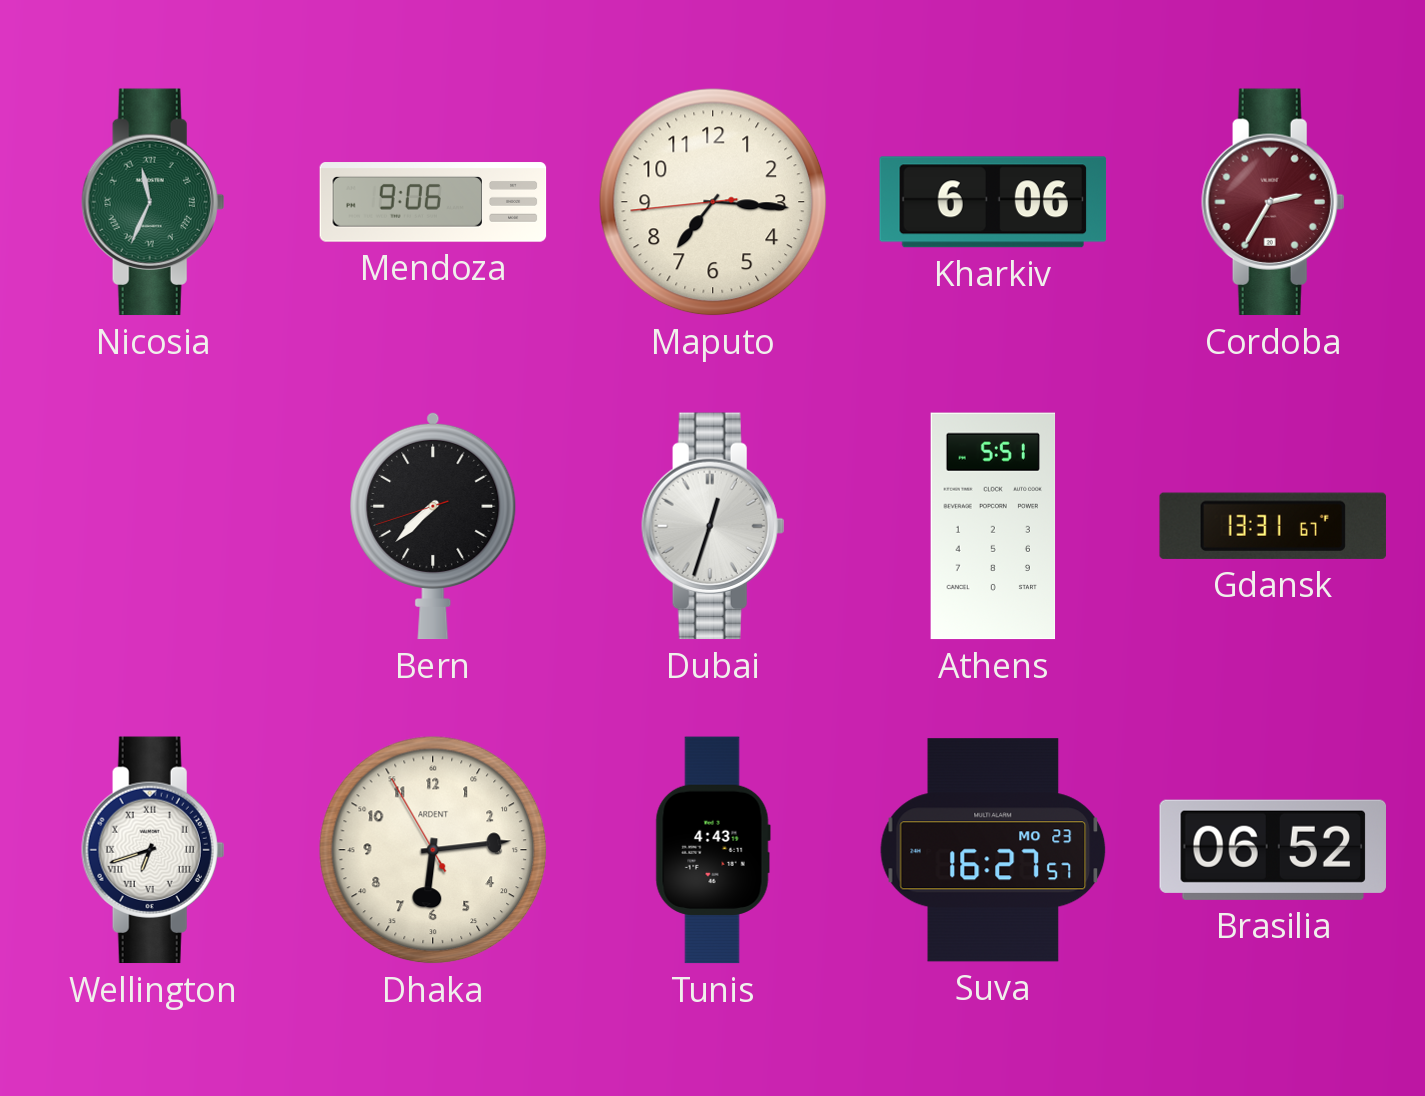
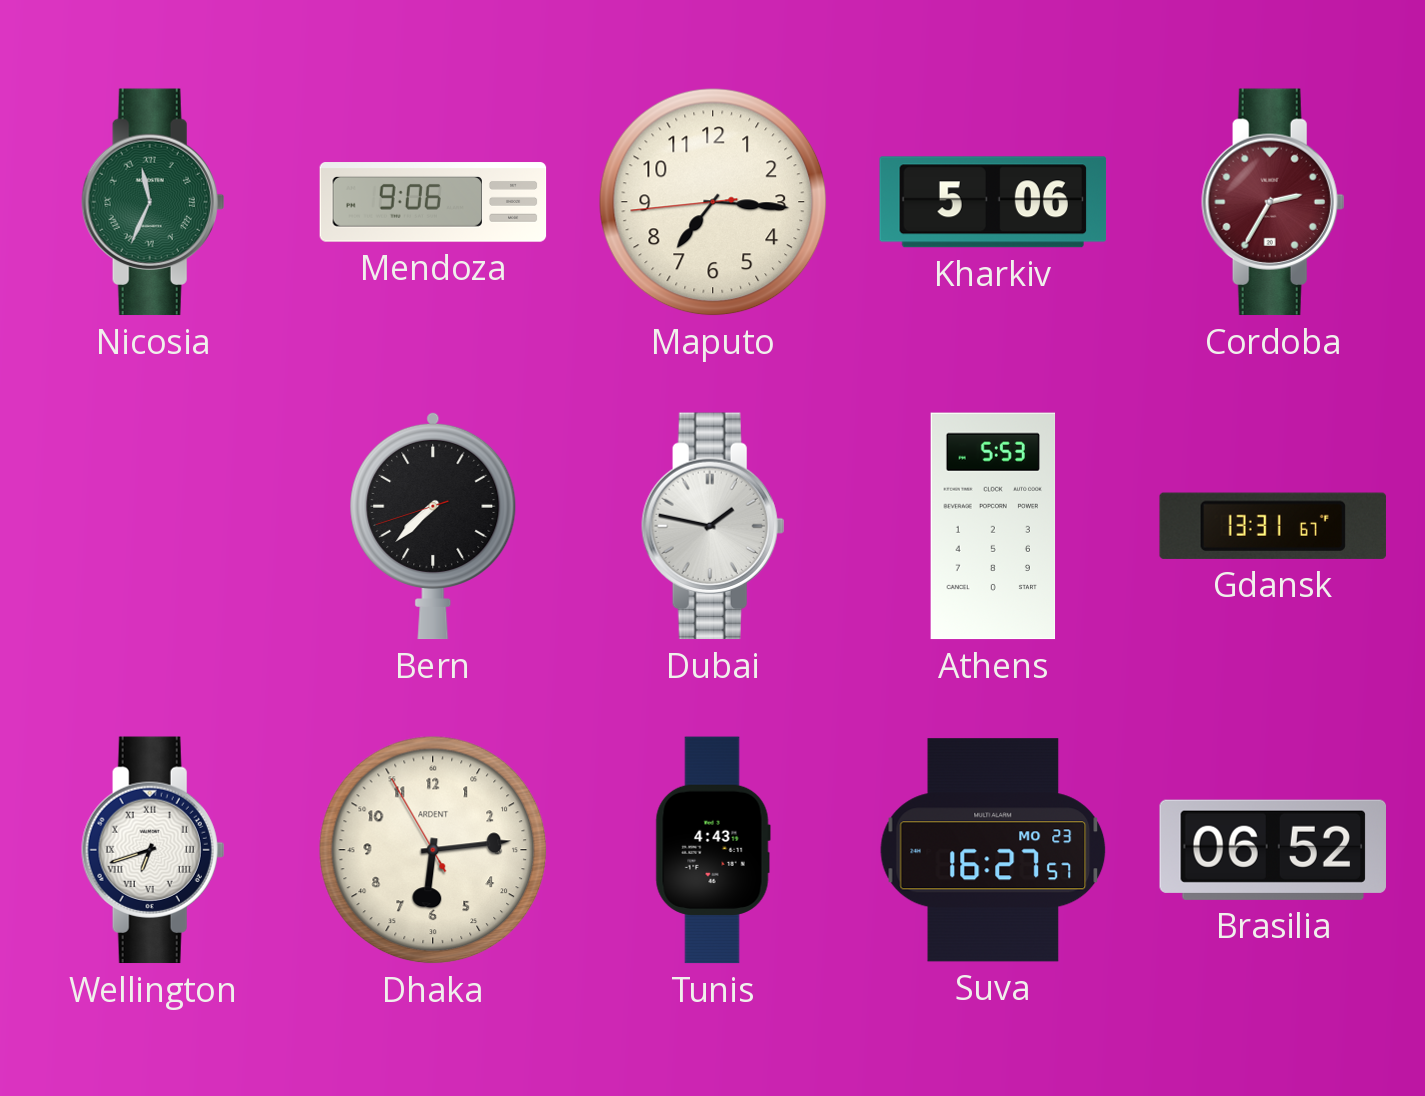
Kharkiv: 6:06 -> 5:06 (993, 202)
Dubai: 12:33 -> 1:47 (713, 526)
Athens: 5:51 -> 5:53 (993, 526)
